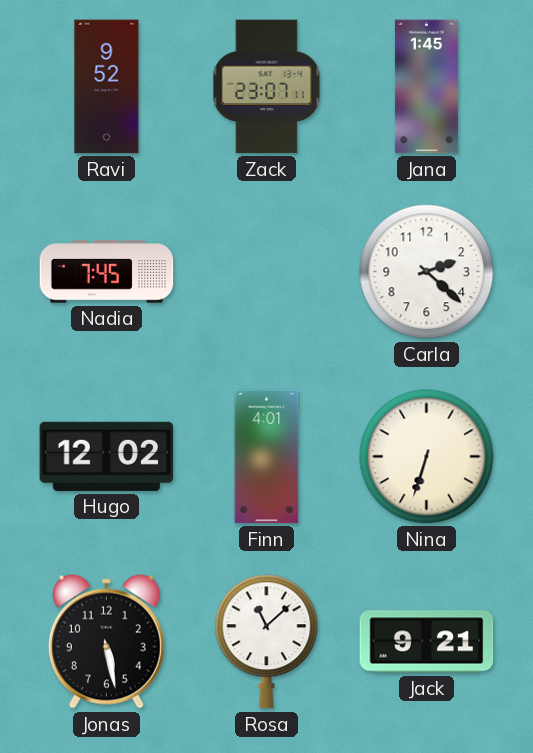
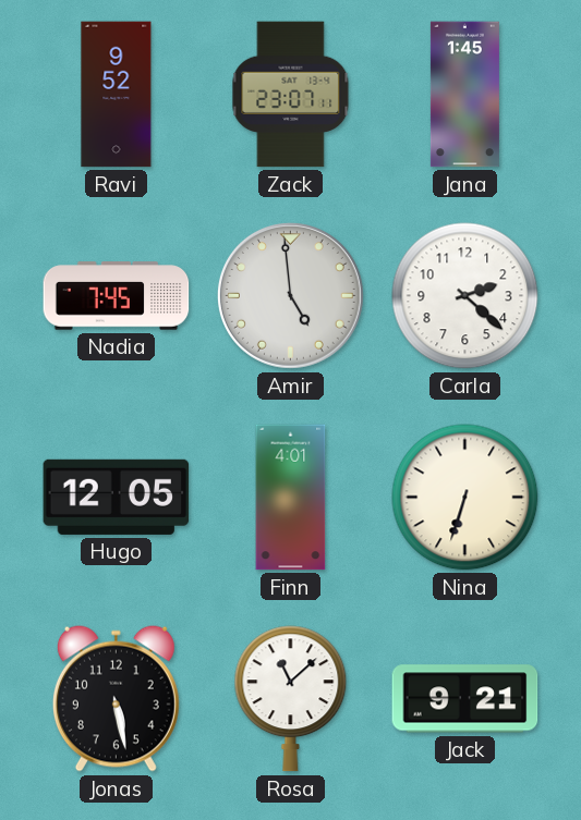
Amir: none -> 4:59 (290, 295)
Hugo: 12:02 -> 12:05 (117, 497)
